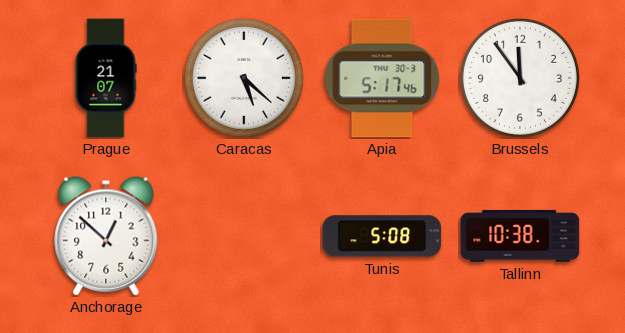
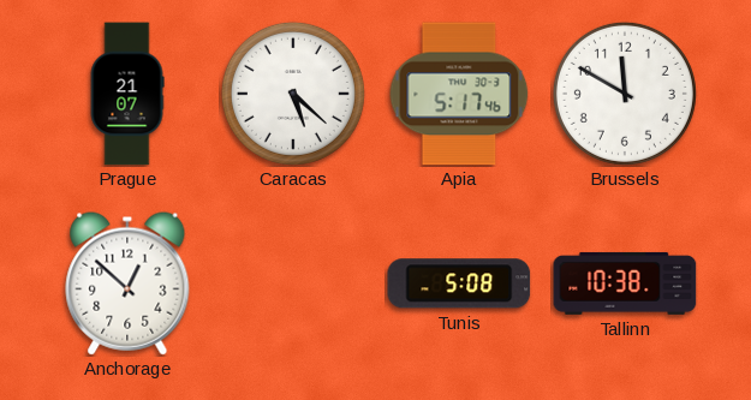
Brussels: 11:54 -> 11:50 (625, 94)
